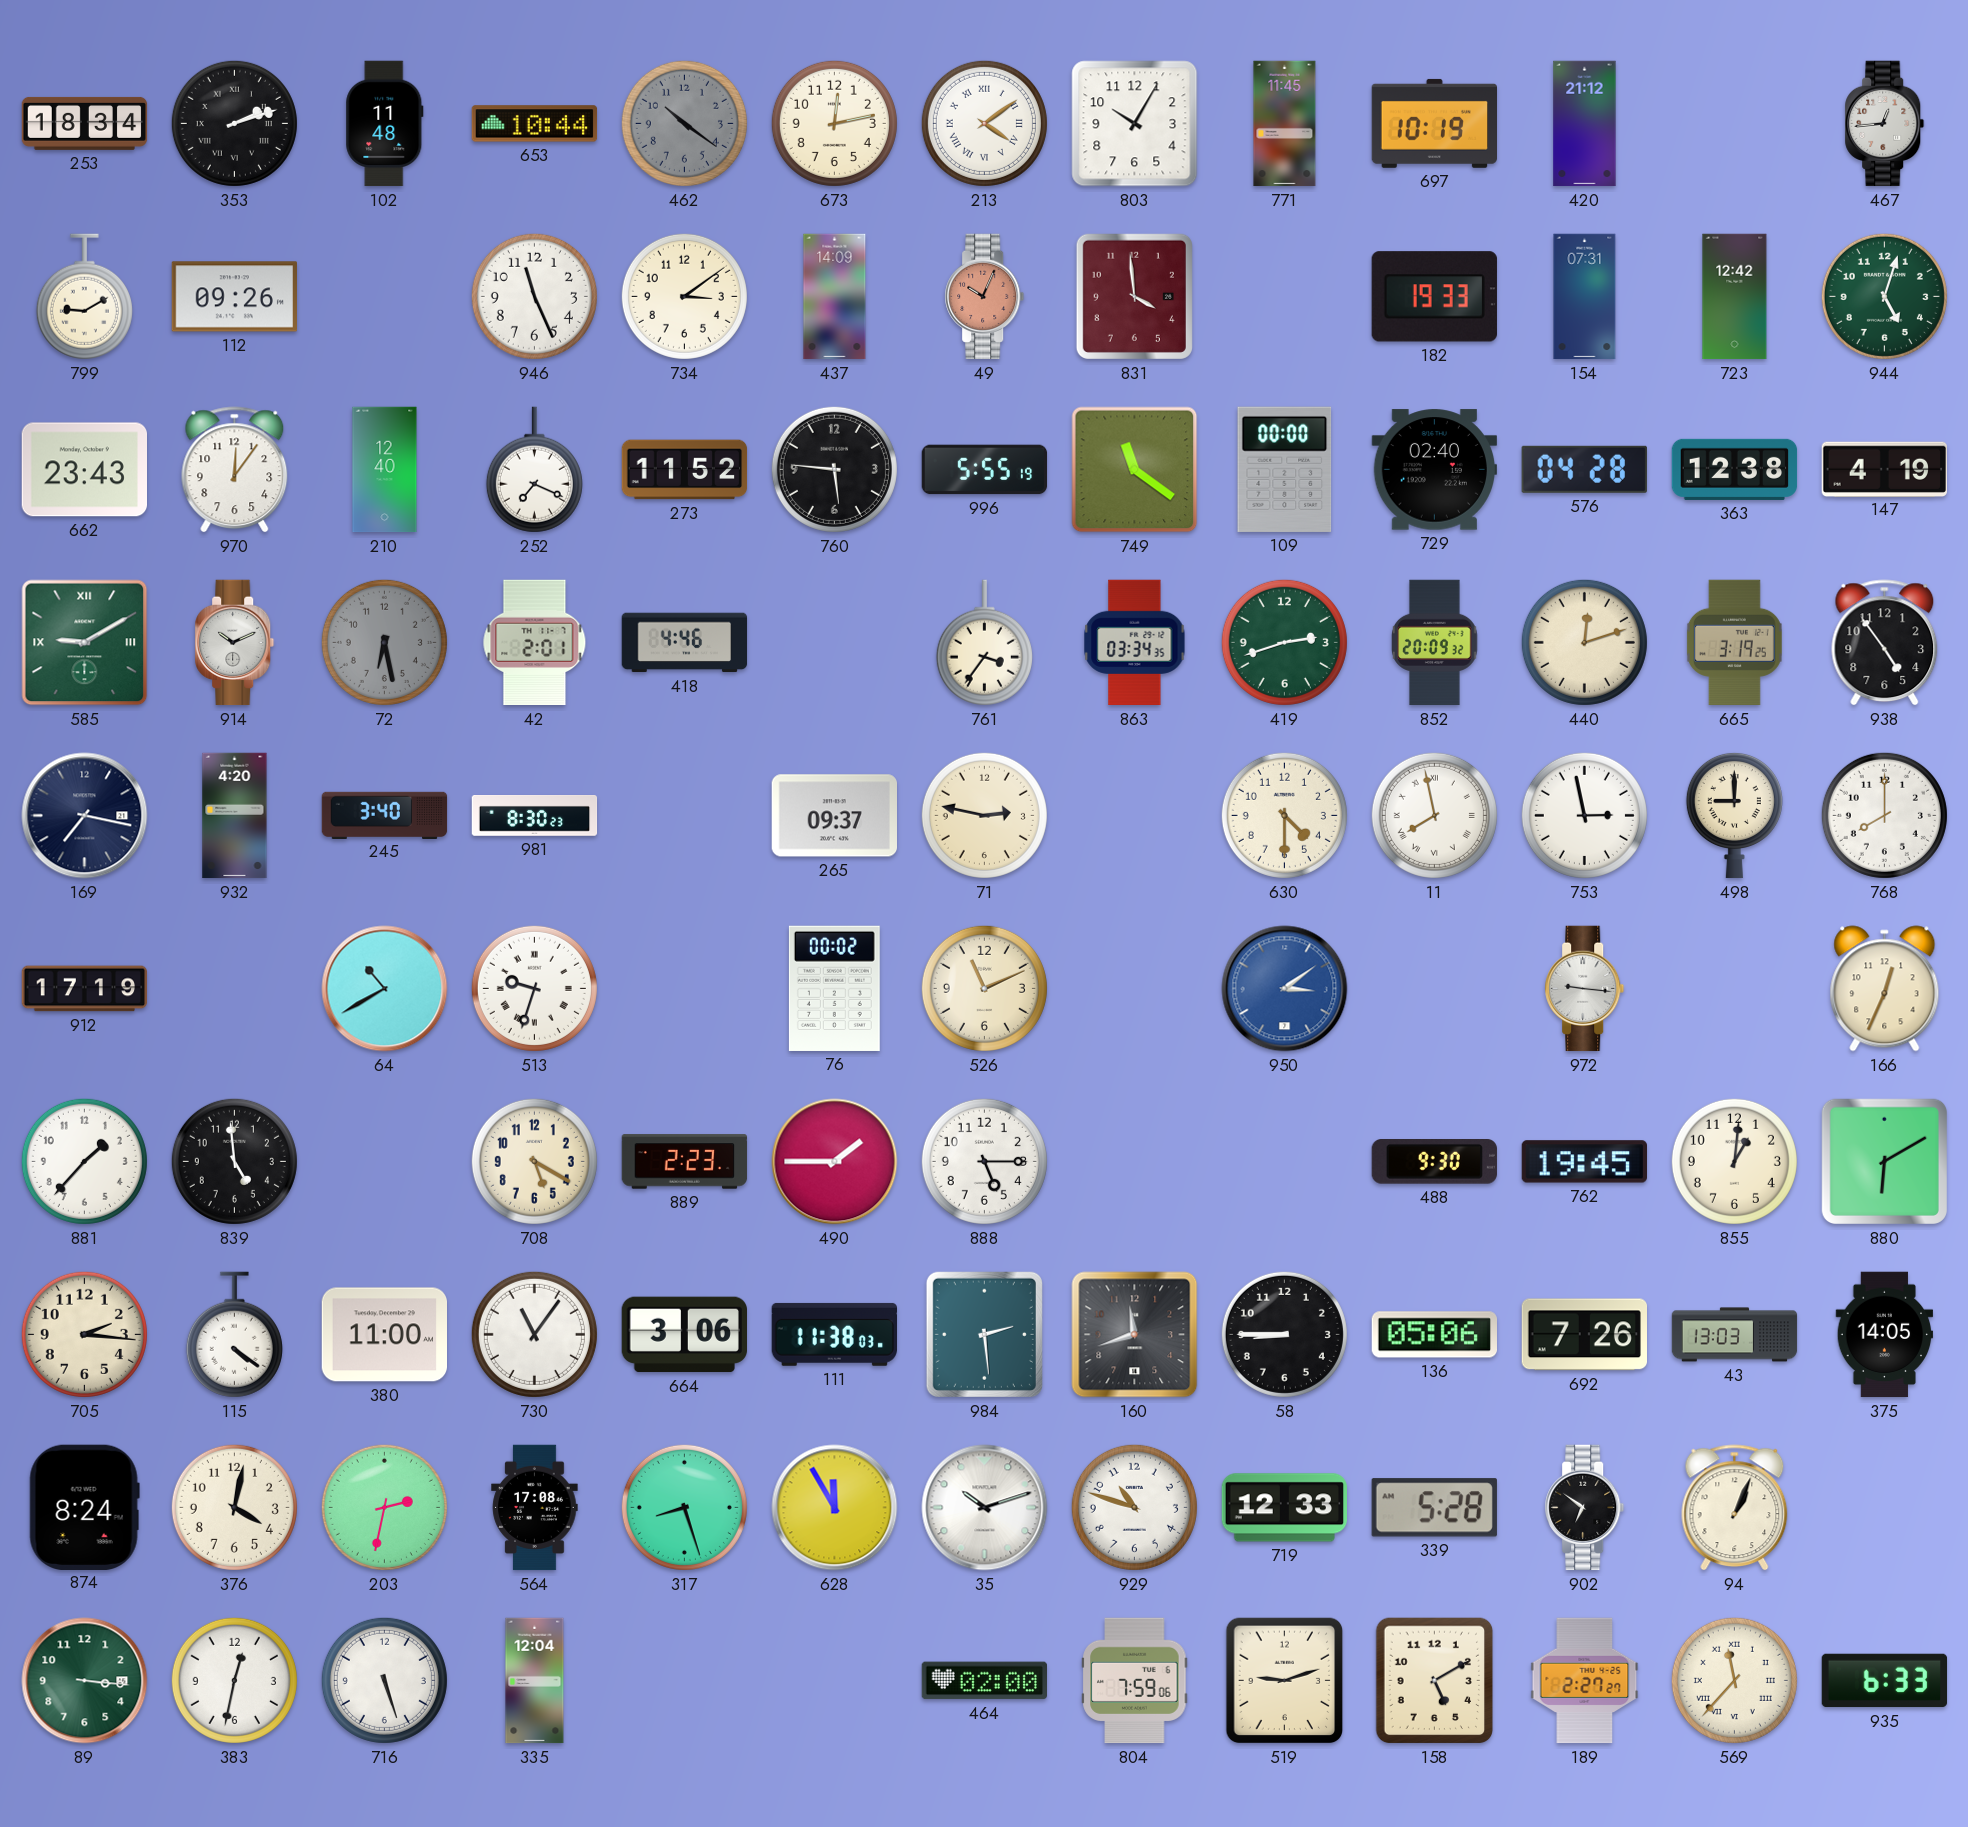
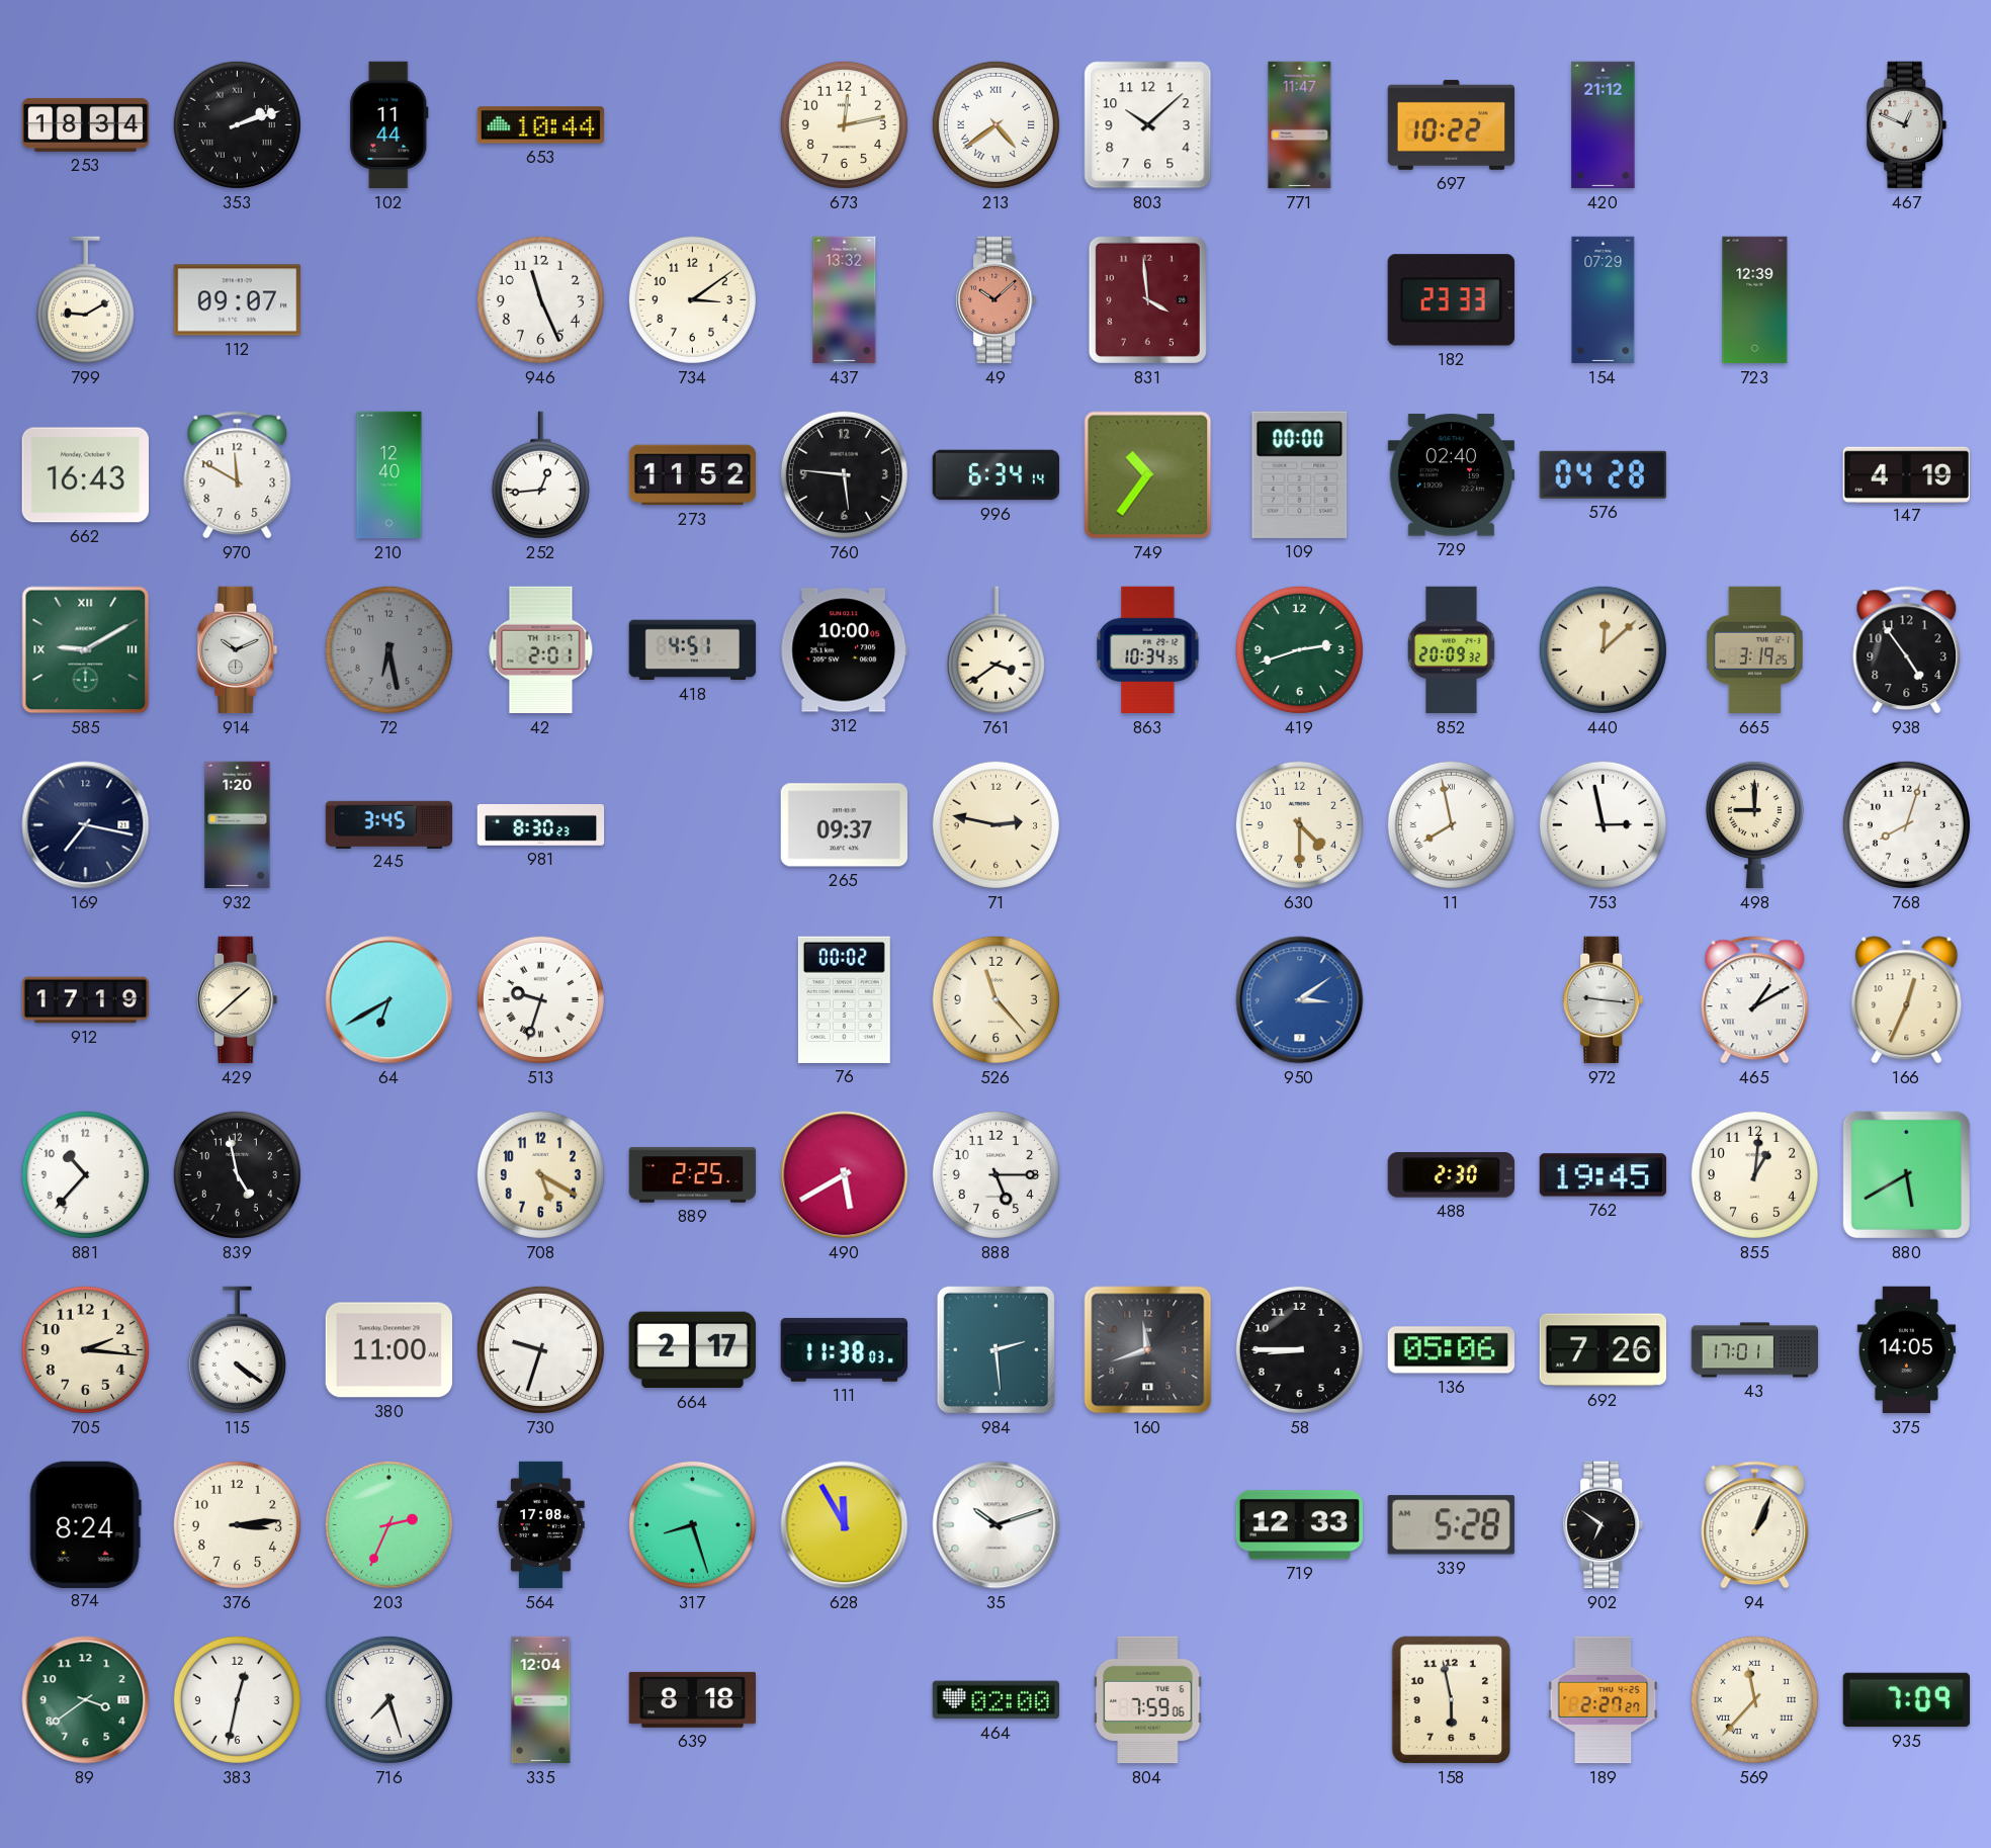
102: 11:48 -> 11:44 (389, 125)
462: 10:21 -> none (684, 123)
213: 4:09 -> 4:39 (995, 124)
803: 10:05 -> 10:08 (1148, 125)
771: 11:45 -> 11:47 (1300, 125)
697: 10:19 -> 10:22 (1451, 124)
467: 12:44 -> 12:49 (1907, 125)
112: 09:26 -> 09:07 (237, 300)
437: 14:09 -> 13:32 (845, 300)
49: 10:04 -> 10:08 (997, 300)
182: 19:33 -> 23:33 (1451, 300)
154: 07:31 -> 07:29 (1604, 300)
723: 12:42 -> 12:39 (1755, 300)
944: 5:03 -> none (1884, 296)
662: 23:43 -> 16:43 (85, 475)
970: 12:06 -> 11:50 (238, 475)
252: 7:19 -> 12:44 (540, 475)
996: 5:55 -> 6:34 (997, 475)
749: 11:21 -> 10:36 (1148, 475)
363: 12:38 -> none (1735, 469)
418: 4:46 -> 4:51 (693, 650)
312: none -> 10:00 (844, 650)
761: 3:36 -> 3:39 (995, 650)
863: 03:34 -> 10:34 (1148, 650)
440: 12:12 -> 12:08 (1603, 649)
932: 4:20 -> 1:20 (238, 825)
245: 3:40 -> 3:45 (389, 824)
768: 8:00 -> 8:03 (1906, 824)
429: none -> 1:38 (238, 1000)
64: 10:40 -> 6:40 (389, 1000)
526: 11:11 -> 11:23 (995, 999)
465: none -> 1:10 (1755, 1000)
881: 1:37 -> 10:37 (85, 1174)
839: 4:59 -> 4:58 (237, 1174)
889: 2:23 -> 2:25 (693, 1175)
490: 1:45 -> 5:40 (845, 1175)
488: 9:30 -> 2:30 (1451, 1175)
880: 6:10 -> 5:40 (1906, 1174)
730: 11:06 -> 9:33 (540, 1349)
664: 3:06 -> 2:17 (692, 1350)
43: 13:03 -> 17:01 (1755, 1350)
376: 4:02 -> 3:14 (237, 1524)
203: 2:32 -> 2:34 (388, 1524)
929: 10:48 -> none (1134, 1507)
89: 3:16 -> 3:39 (86, 1700)
716: 5:27 -> 7:27 (388, 1699)
639: none -> 8:18 (692, 1699)
519: 9:12 -> none (1285, 1681)
158: 5:10 -> 5:58 (1452, 1700)
935: 6:33 -> 7:09 (1907, 1700)
